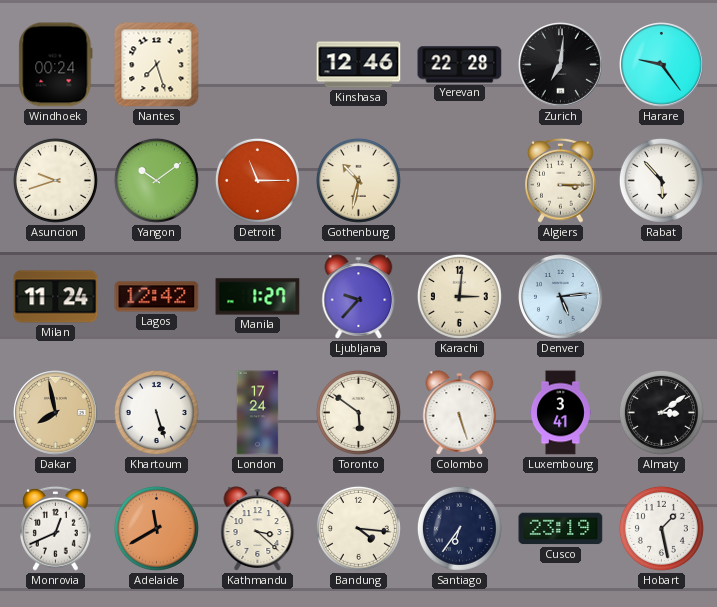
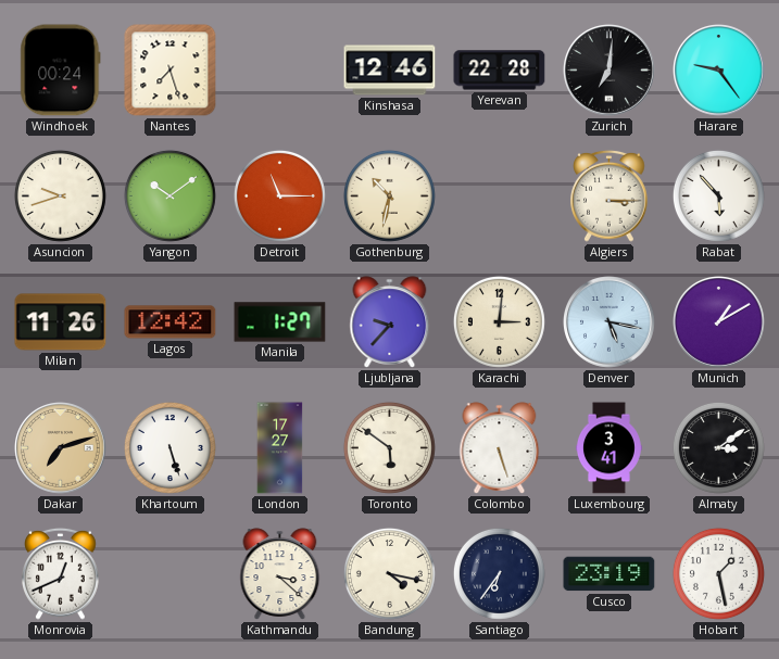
Milan: 11:24 -> 11:26 (61, 322)
Denver: 5:14 -> 5:17 (610, 322)
Munich: none -> 1:10 (719, 322)
Dakar: 7:58 -> 7:12 (61, 448)
London: 17:24 -> 17:27 (280, 448)
Adelaide: 11:40 -> none (156, 528)
Bandung: 4:16 -> 4:17 (389, 573)
